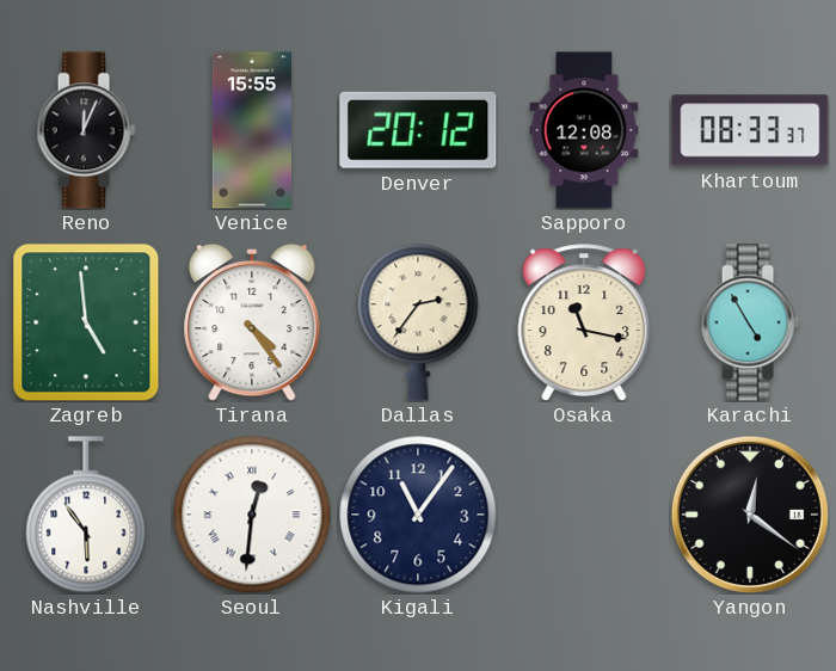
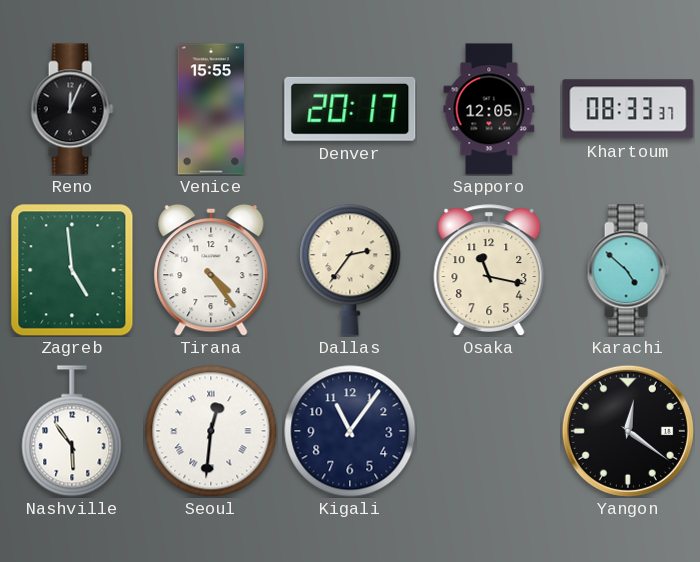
Denver: 20:12 -> 20:17 (350, 109)
Sapporo: 12:08 -> 12:05 (489, 109)
Karachi: 4:55 -> 4:52 (628, 270)
